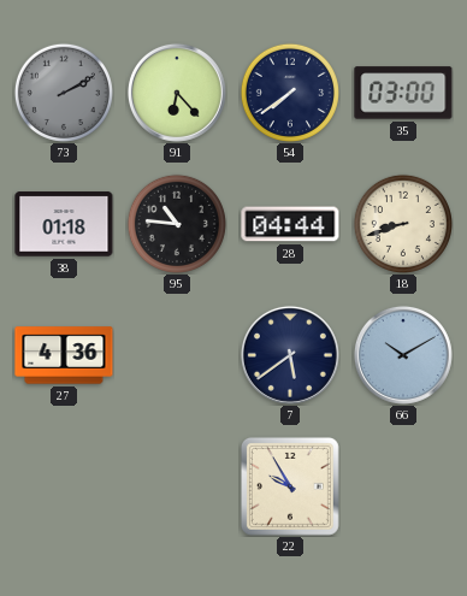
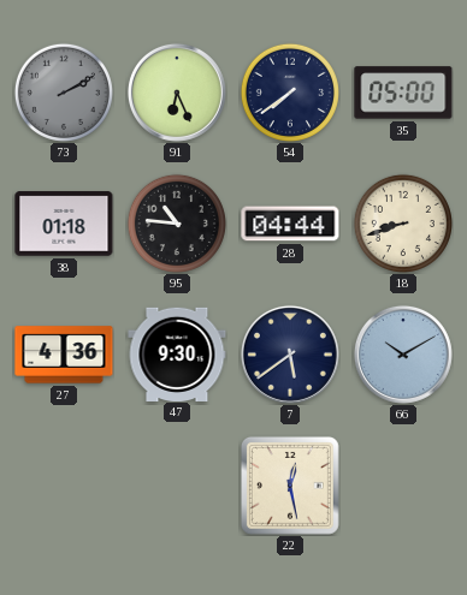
91: 6:23 -> 6:26 (177, 93)
35: 03:00 -> 05:00 (403, 93)
47: none -> 9:30 (177, 353)
22: 9:55 -> 12:28 (290, 486)
